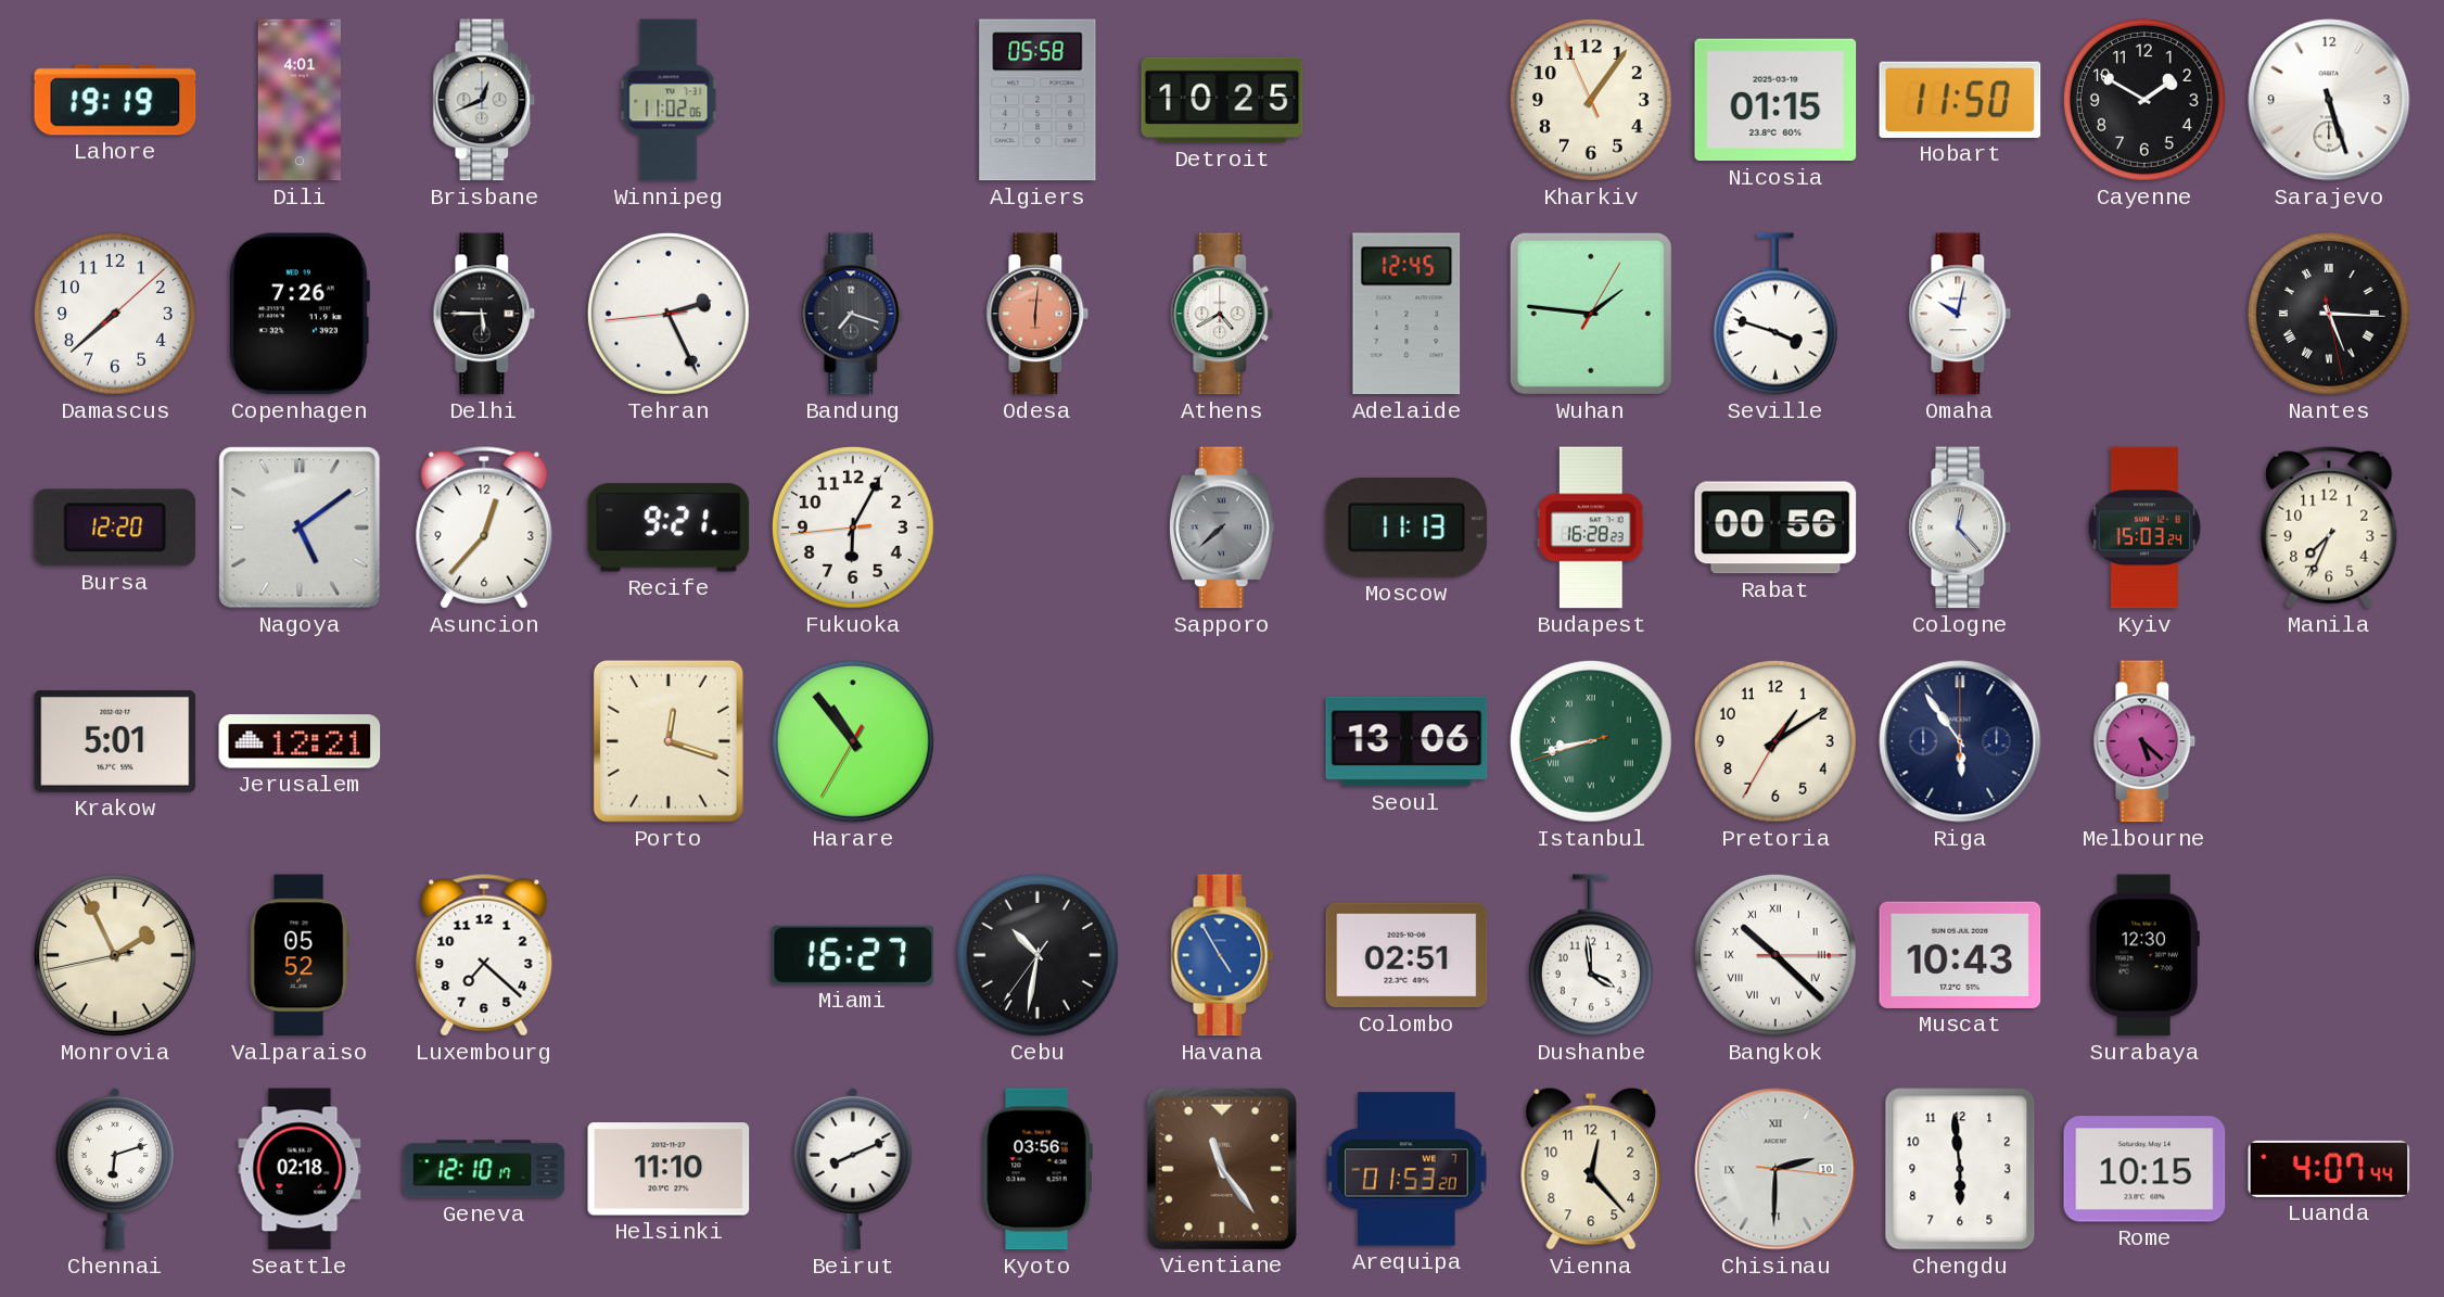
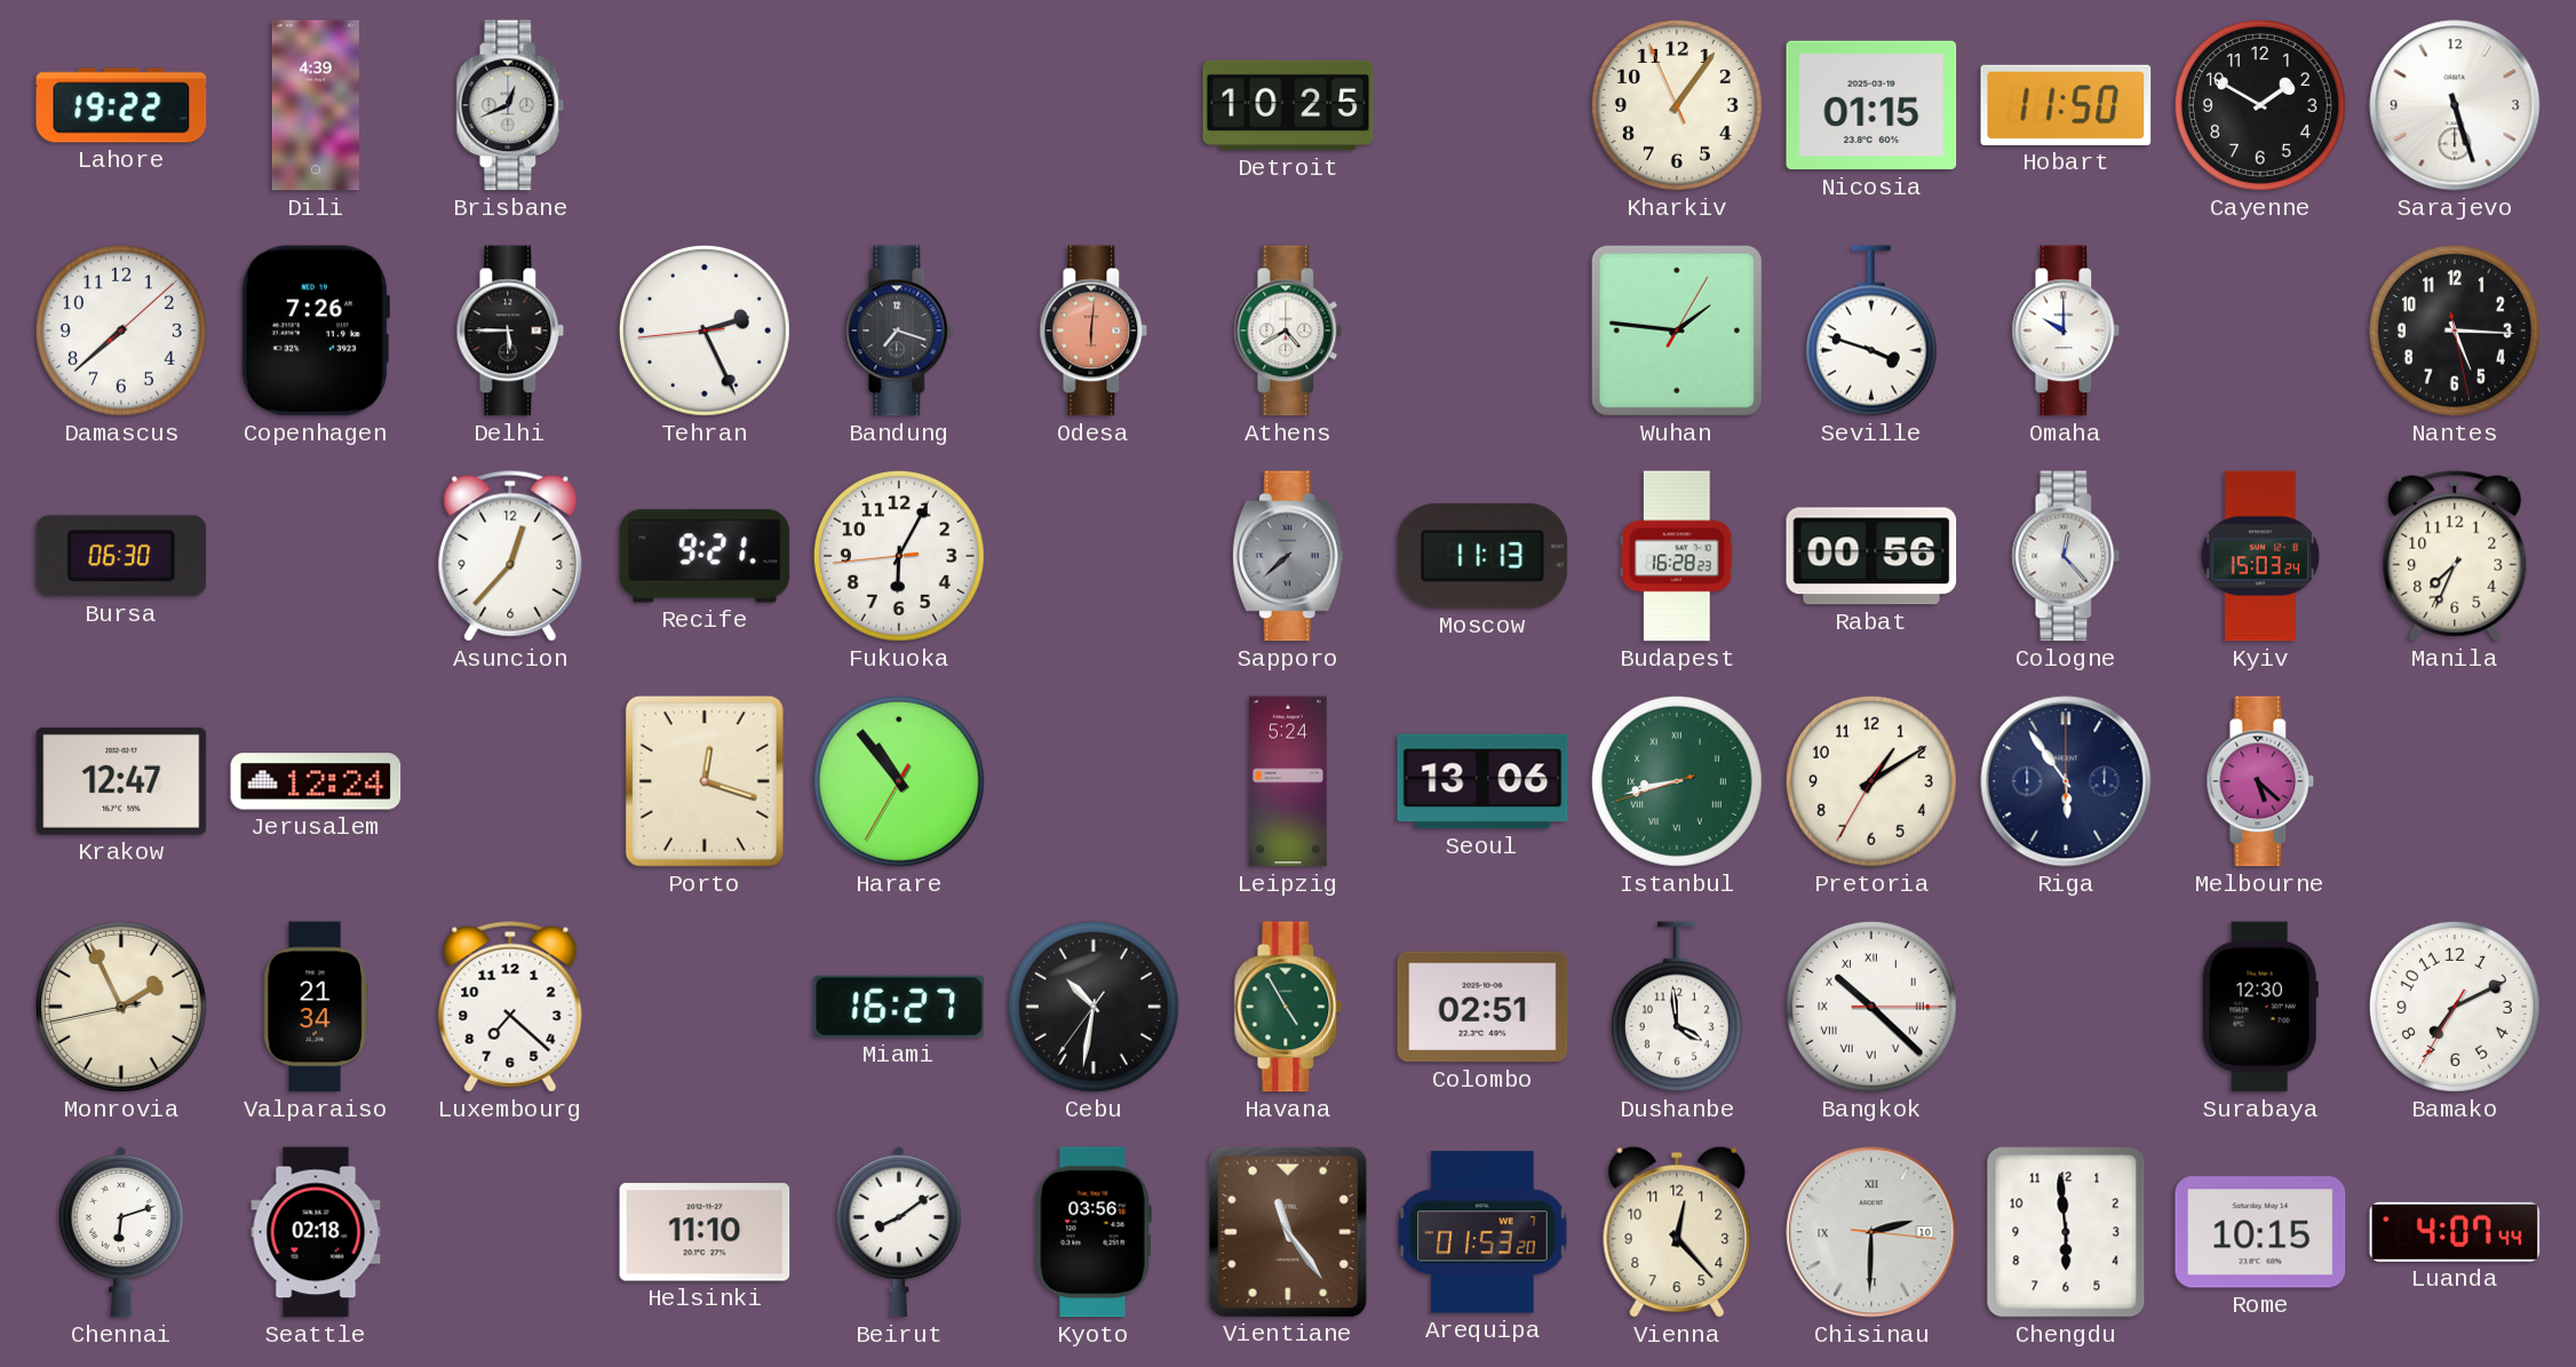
Lahore: 19:19 -> 19:22 (121, 105)
Dili: 4:01 -> 4:39 (316, 105)
Winnipeg: 11:02 -> none (669, 100)
Algiers: 05:58 -> none (1038, 100)
Adelaide: 12:45 -> none (1406, 314)
Omaha: 10:02 -> 10:00 (2066, 331)
Nantes numerals: Roman -> Arabic (2455, 331)
Bursa: 12:20 -> 06:30 (121, 556)
Nagoya: 5:09 -> none (300, 527)
Krakow: 5:01 -> 12:47 (121, 781)
Jerusalem: 12:21 -> 12:24 (316, 781)
Leipzig: none -> 5:24 (1288, 781)
Valparaiso: 05:52 -> 21:34 (316, 1007)
Havana dial: blue -> green (1288, 1007)
Muscat: 10:43 -> none (1960, 955)
Bamako: none -> 7:10 (2455, 1007)
Geneva: 12:10 -> none (484, 1169)
Beirut: 8:11 -> 8:09 (899, 1232)
